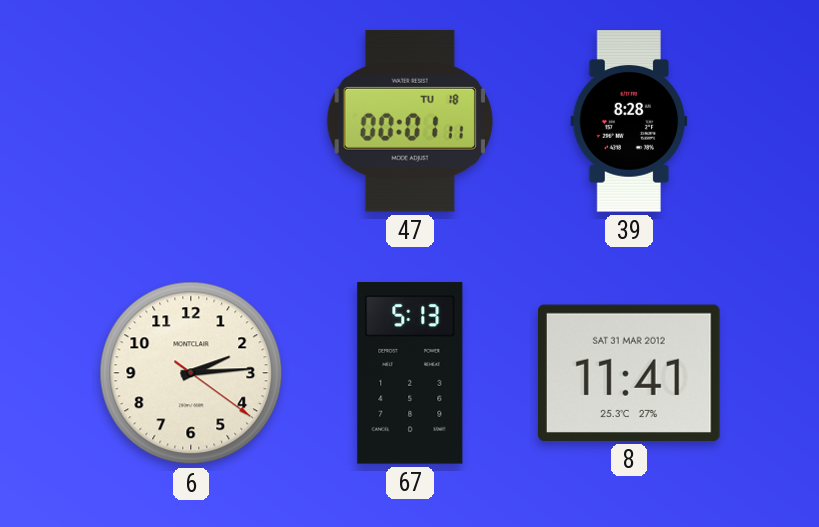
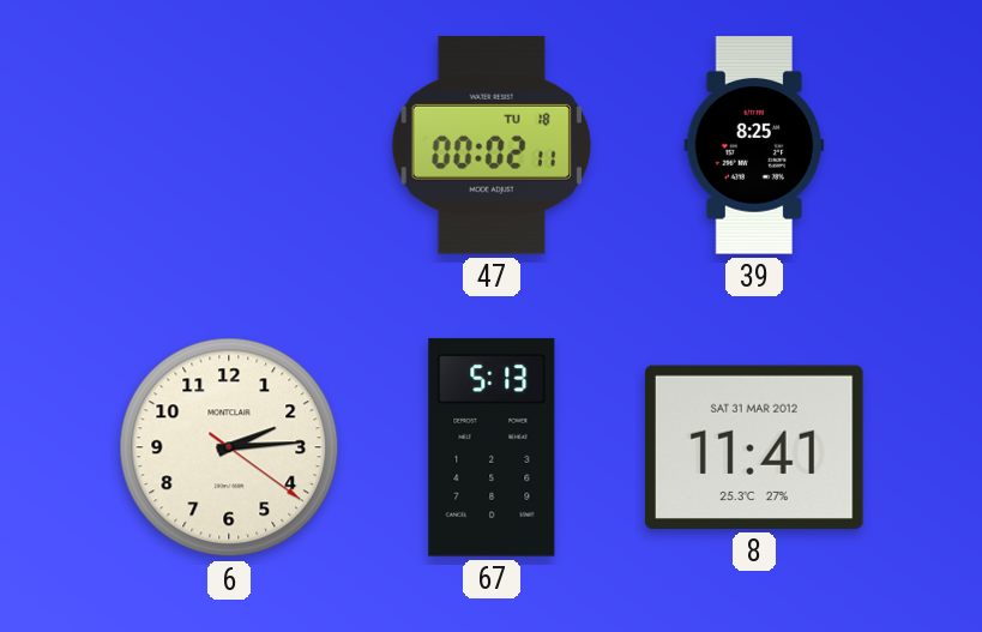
47: 00:01 -> 00:02 (492, 145)
39: 8:28 -> 8:25 (754, 145)
